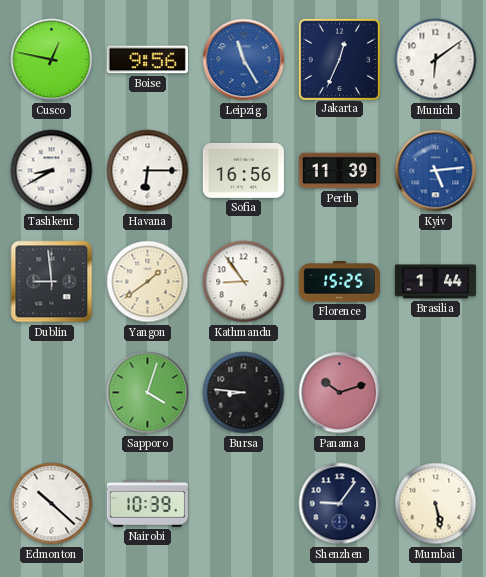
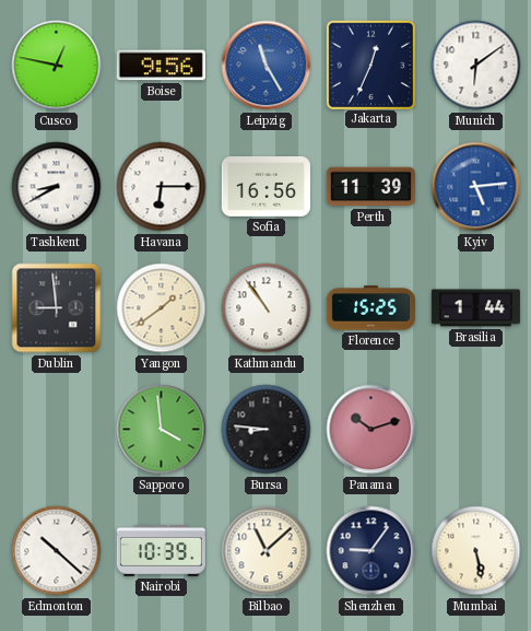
Kathmandu: 8:54 -> 10:54 (267, 308)
Sapporo: 4:03 -> 3:59 (162, 430)
Bilbao: none -> 11:08 (267, 551)
